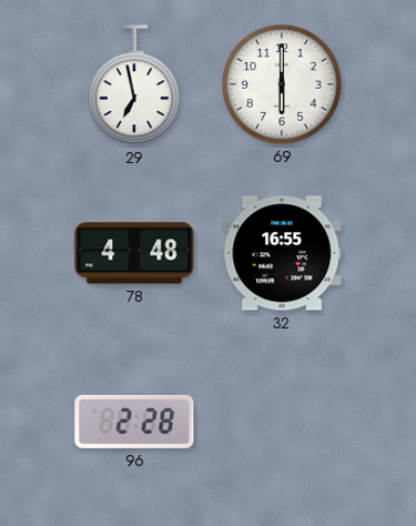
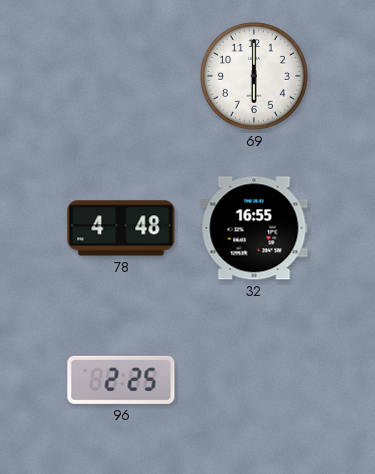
29: 6:58 -> none (134, 85)
96: 2:28 -> 2:25 (121, 380)
